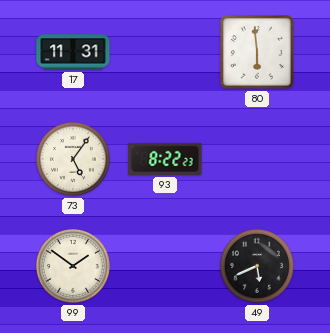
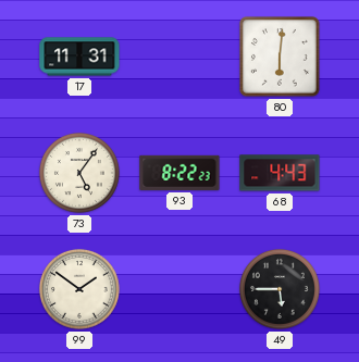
80: 5:59 -> 6:01 (281, 58)
68: none -> 4:43 (280, 173)
49: 5:41 -> 5:45 (280, 289)
